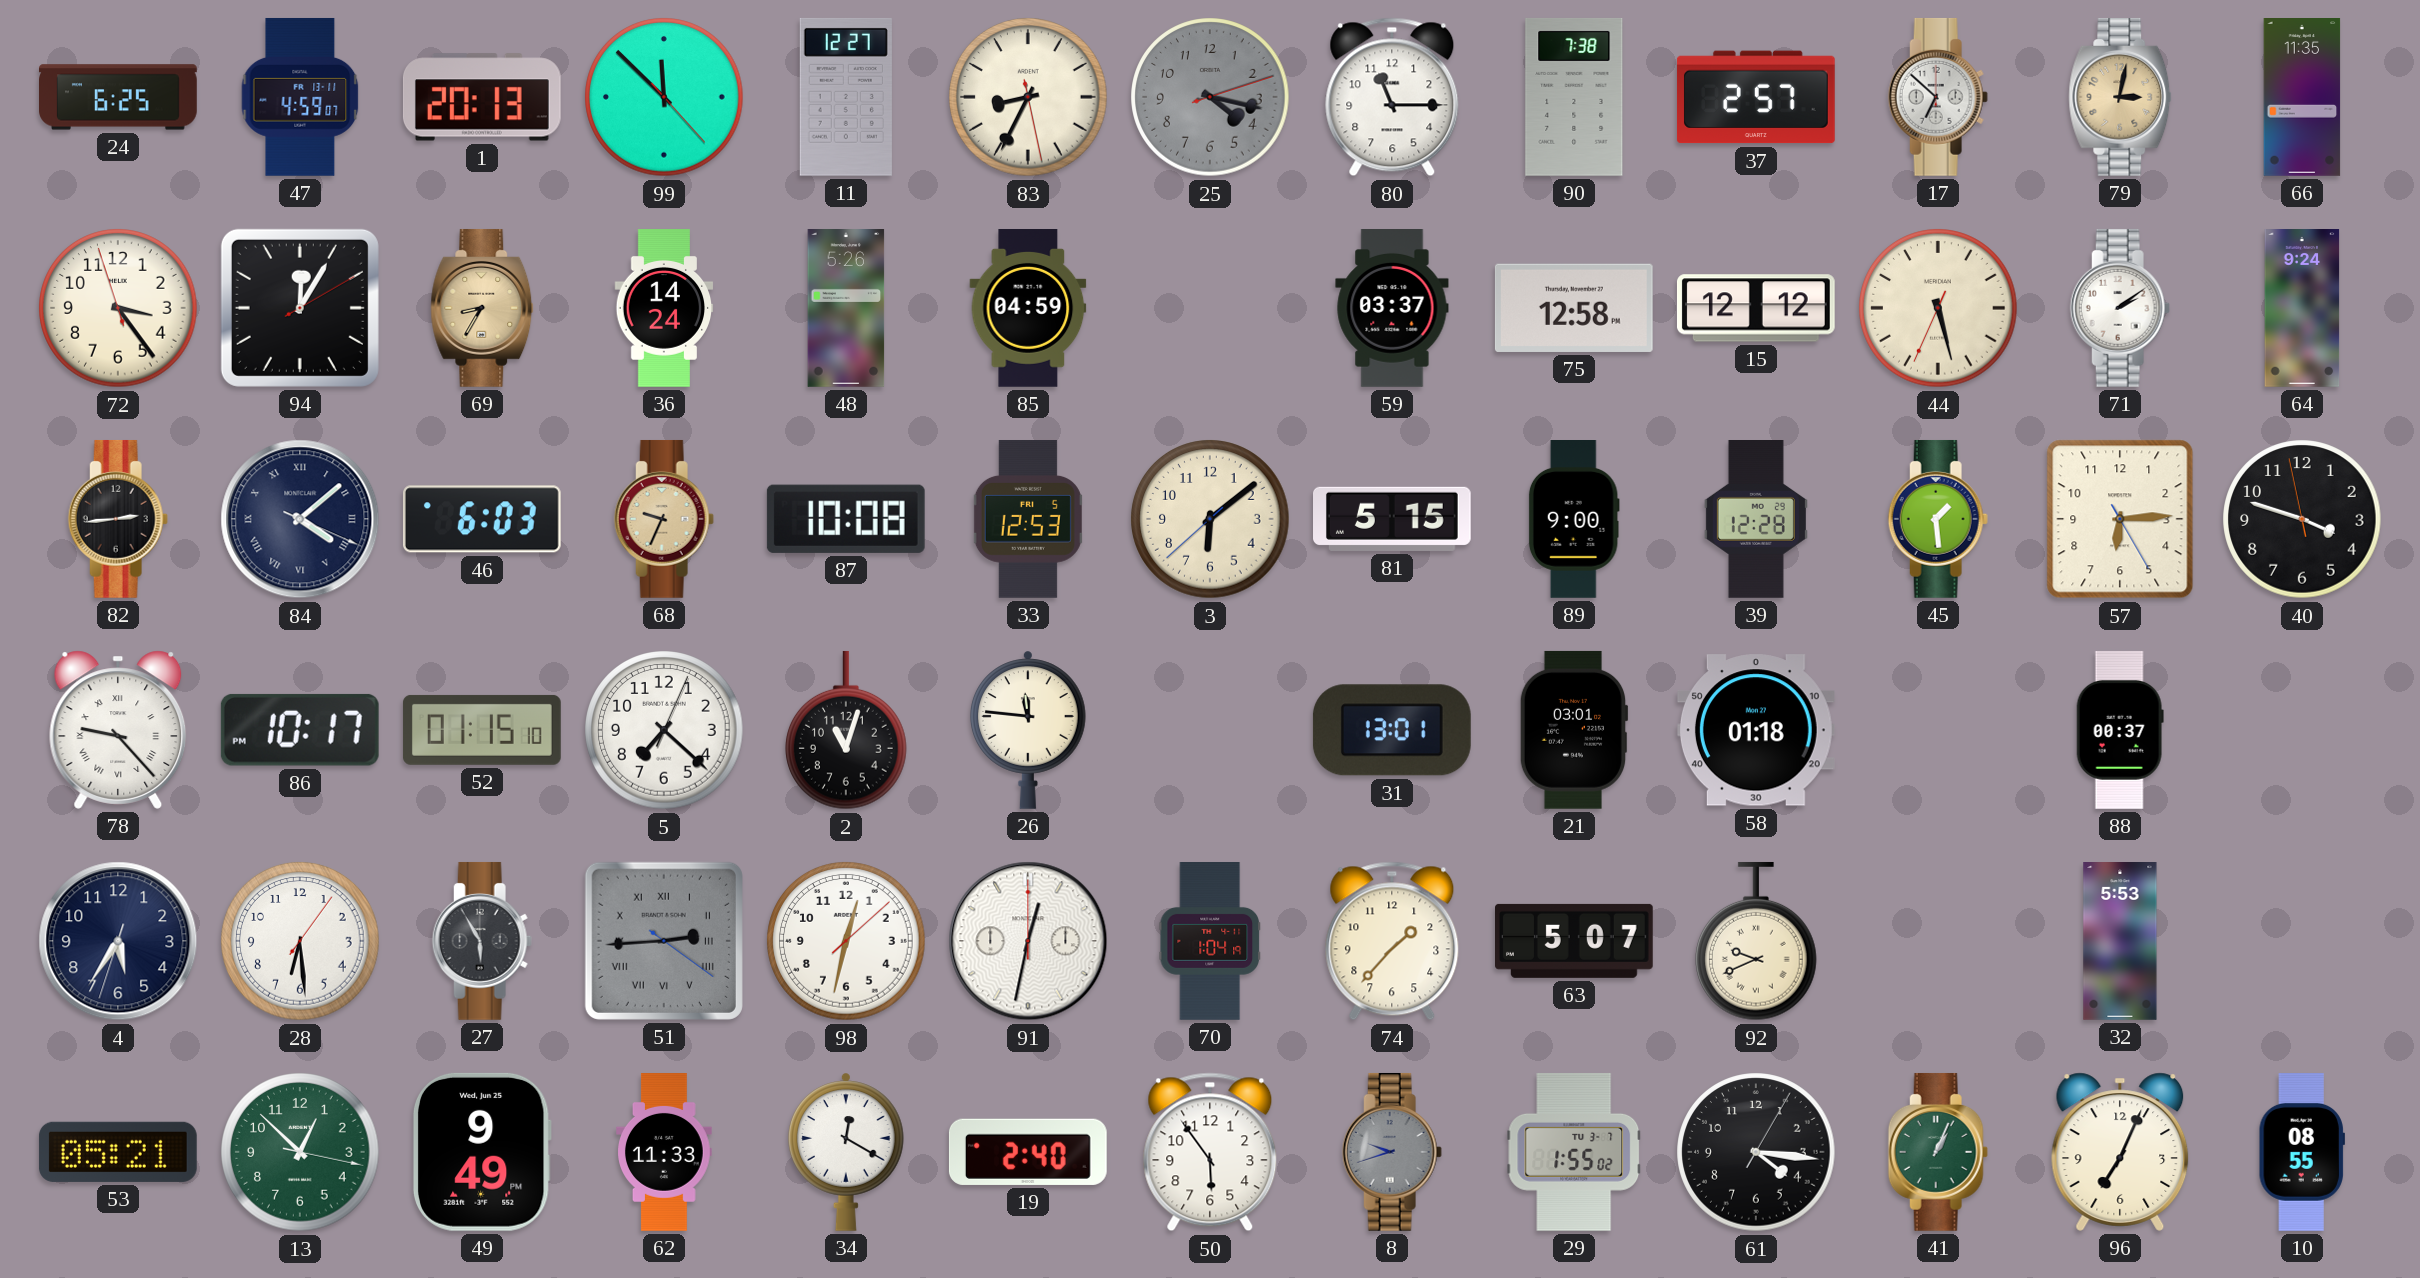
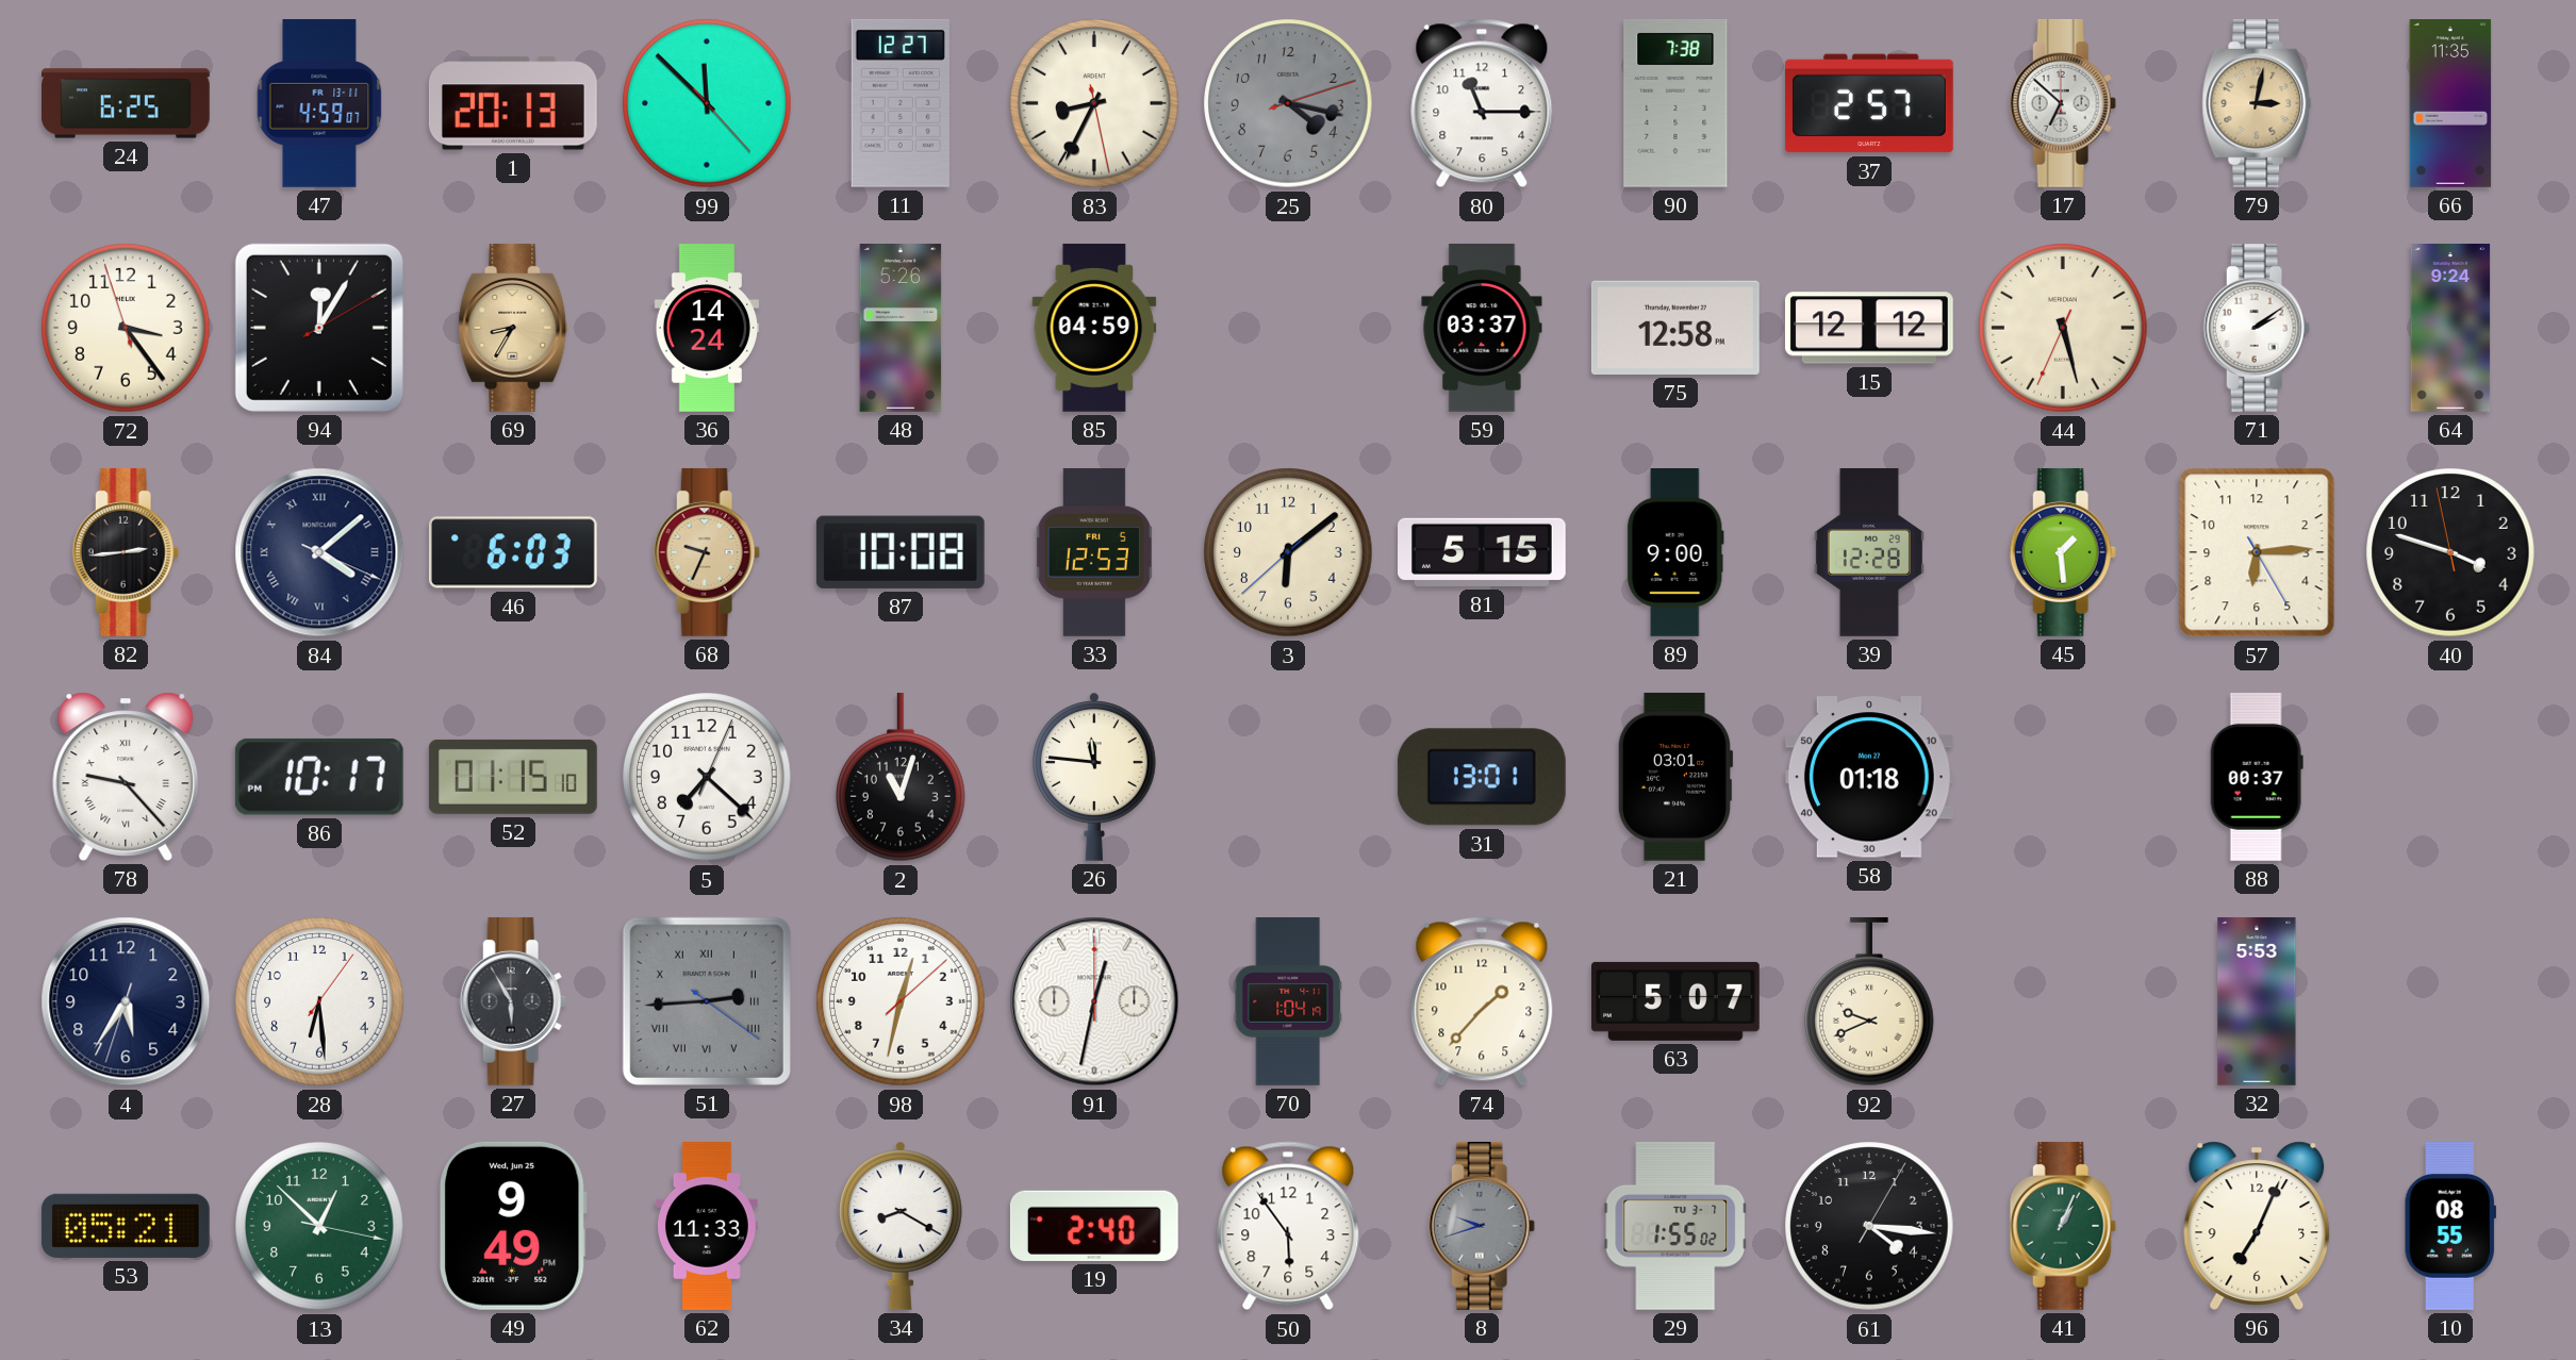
34: 12:20 -> 8:20 (901, 1226)
